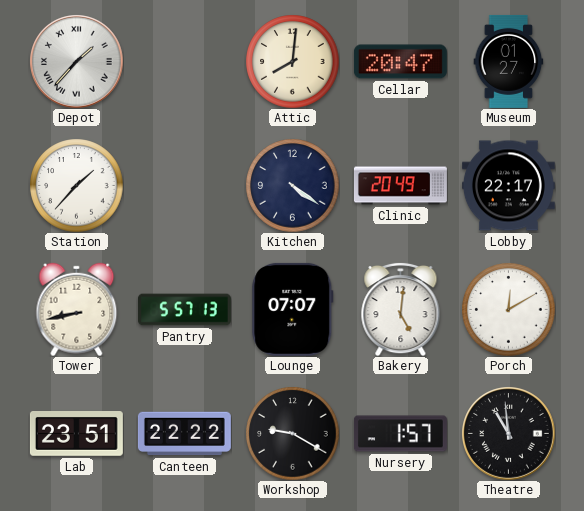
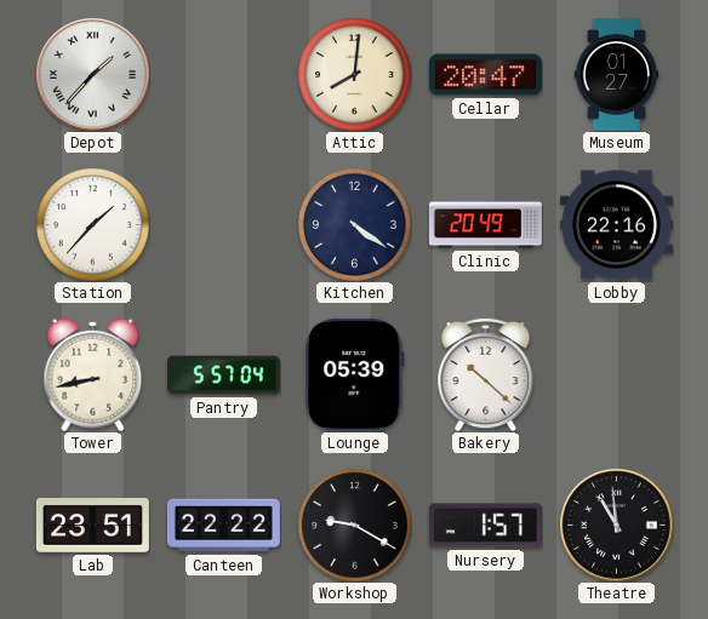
Lobby: 22:17 -> 22:16 (616, 225)
Pantry: 5:57:13 -> 5:57:04 (223, 376)
Lounge: 07:07 -> 05:39 (355, 374)
Bakery: 5:01 -> 10:22 (486, 374)
Porch: 12:10 -> none (508, 309)
